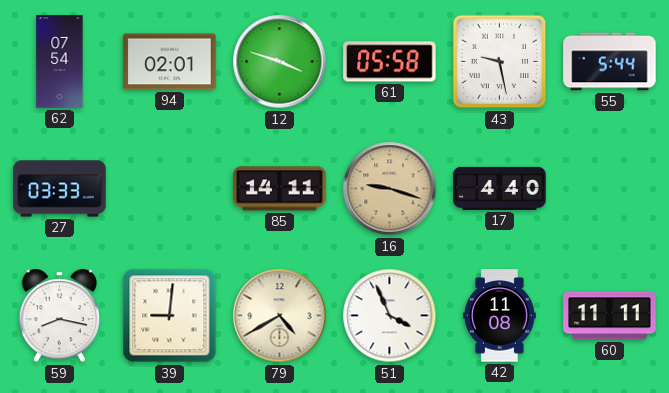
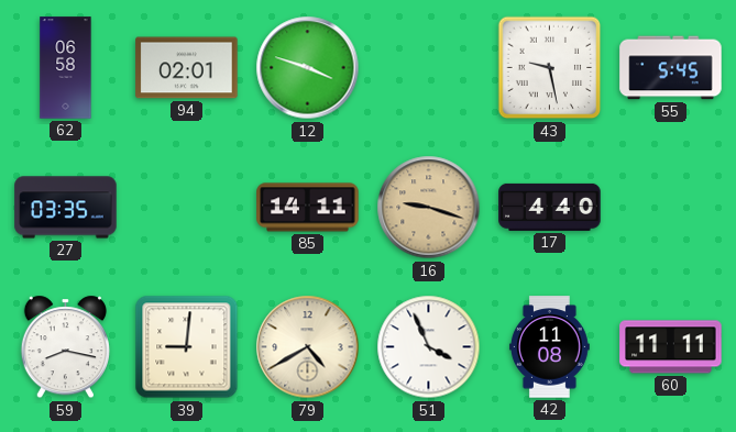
62: 07:54 -> 06:58 (66, 68)
61: 05:58 -> none (390, 62)
55: 5:44 -> 5:45 (671, 68)
27: 03:33 -> 03:35 (66, 208)
